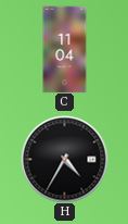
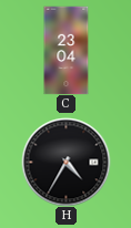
C: 11:04 -> 23:04 (67, 50)
